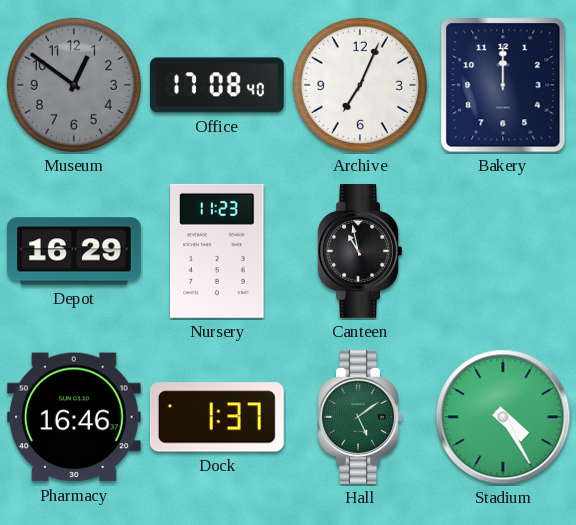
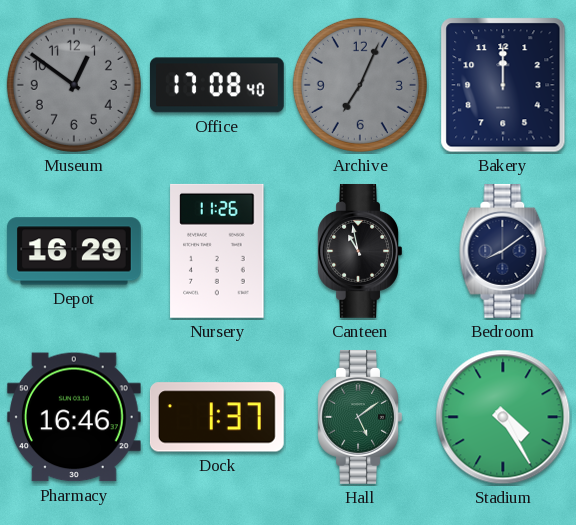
Archive dial: white -> grey (360, 85)
Nursery: 11:23 -> 11:26 (217, 251)
Bedroom: none -> 8:09 (503, 251)
